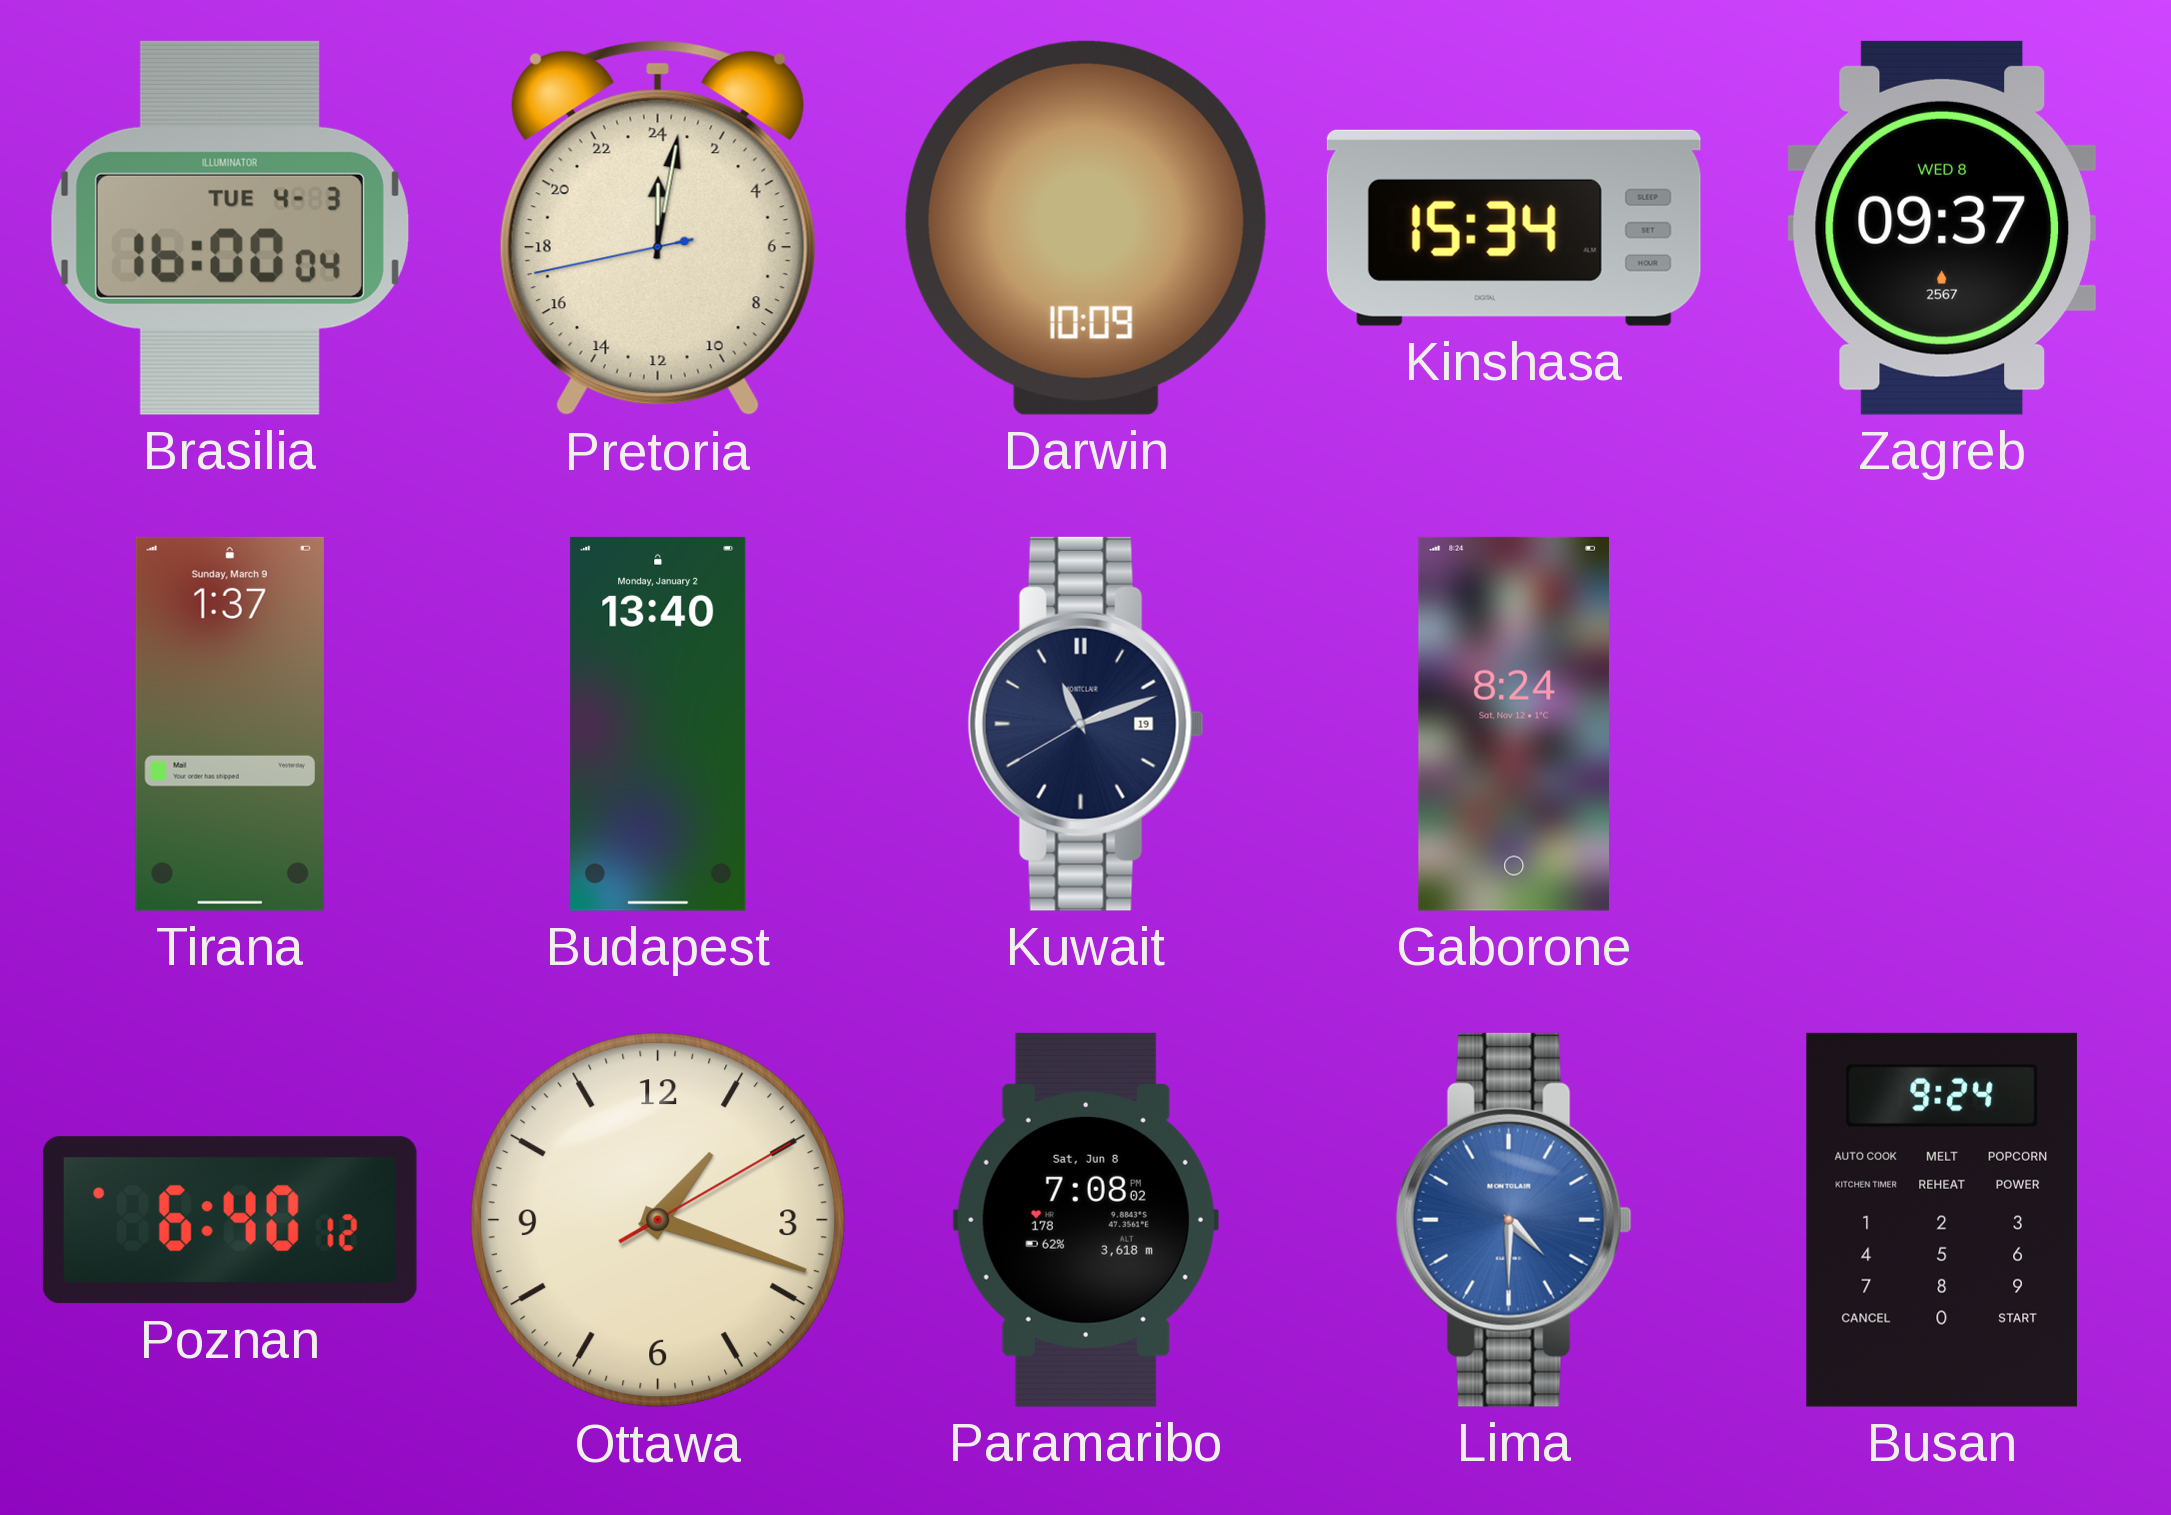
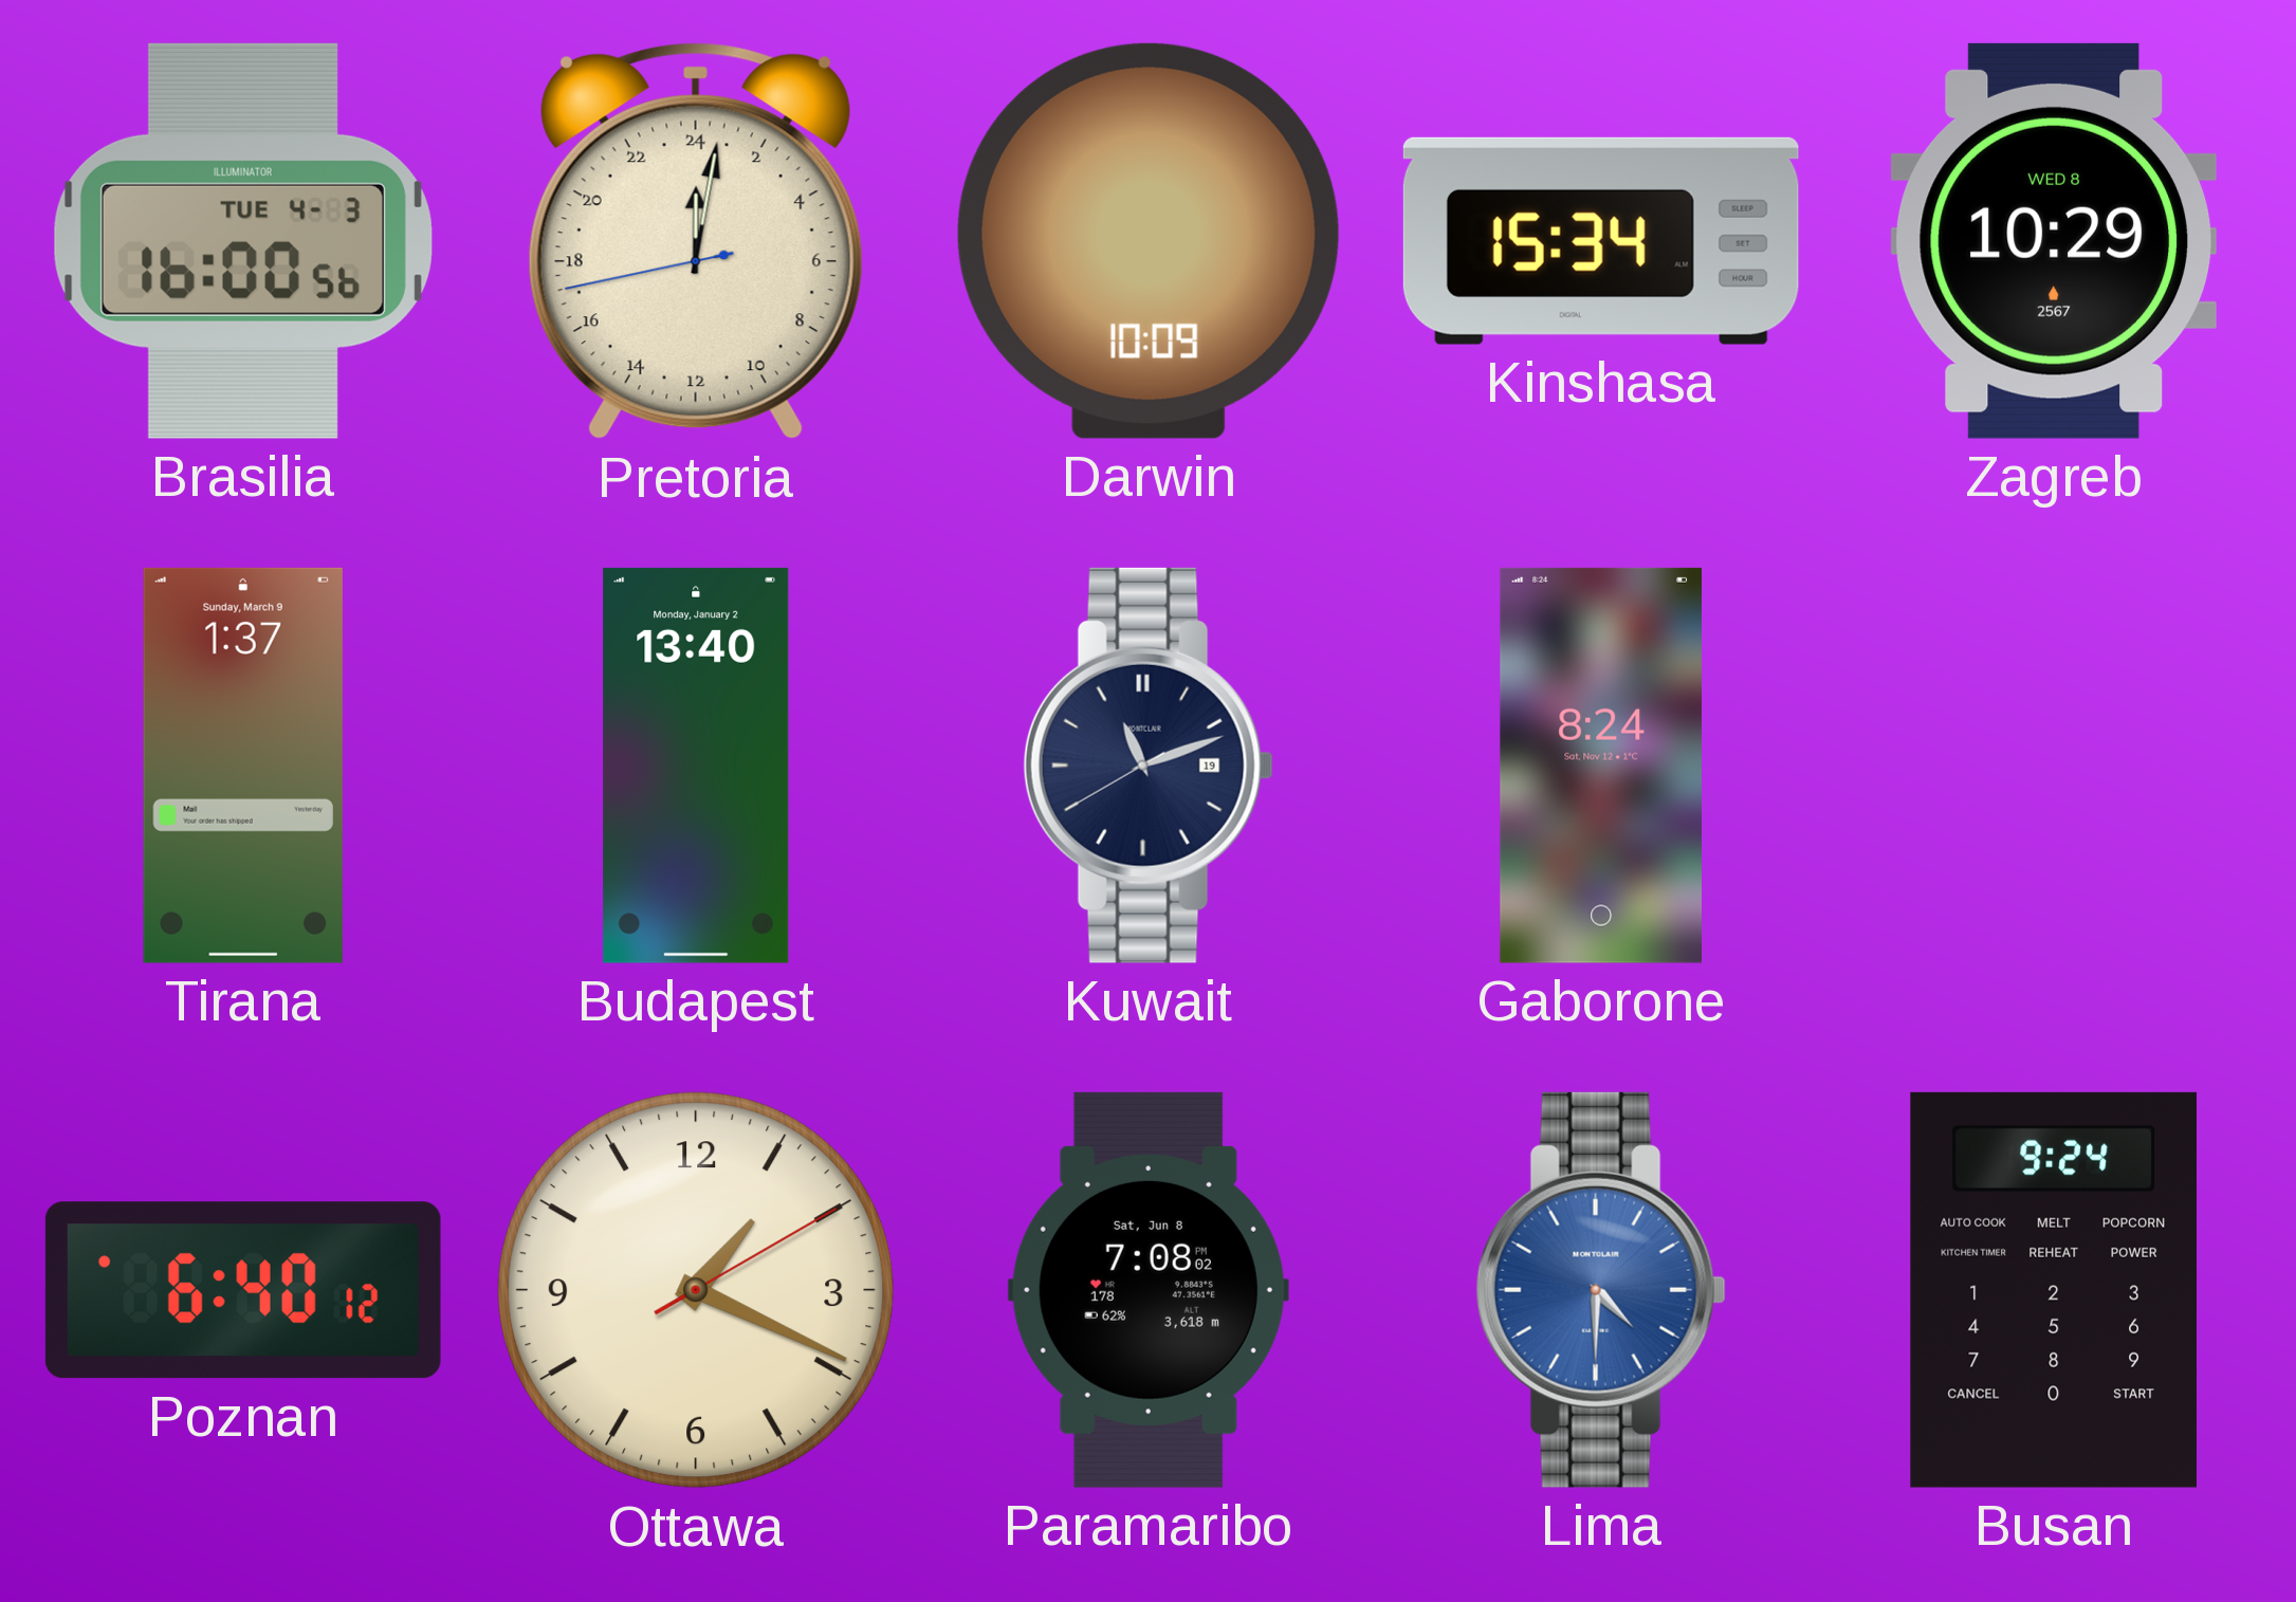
Brasilia: 16:00:04 -> 16:00:56 (243, 241)
Zagreb: 09:37 -> 10:29 (2053, 241)
Ottawa: 1:18 -> 1:19 (696, 1290)
